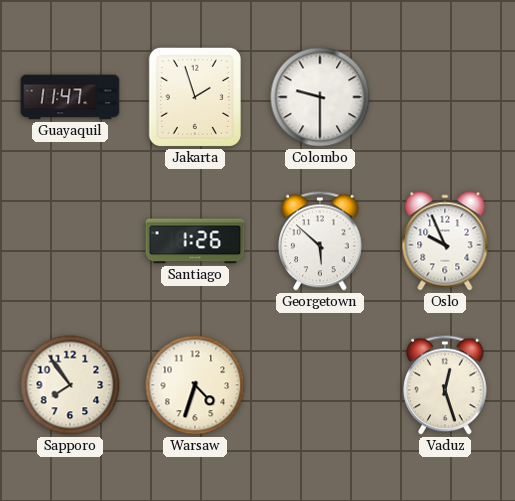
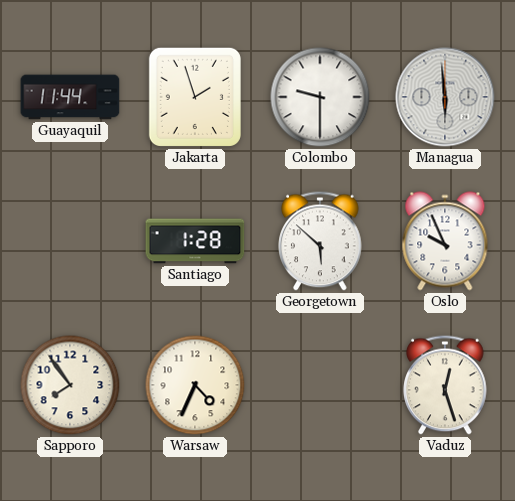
Guayaquil: 11:47 -> 11:44 (70, 97)
Managua: none -> 5:59 (445, 97)
Santiago: 1:26 -> 1:28 (195, 241)
Warsaw: 4:33 -> 4:34 (195, 385)
